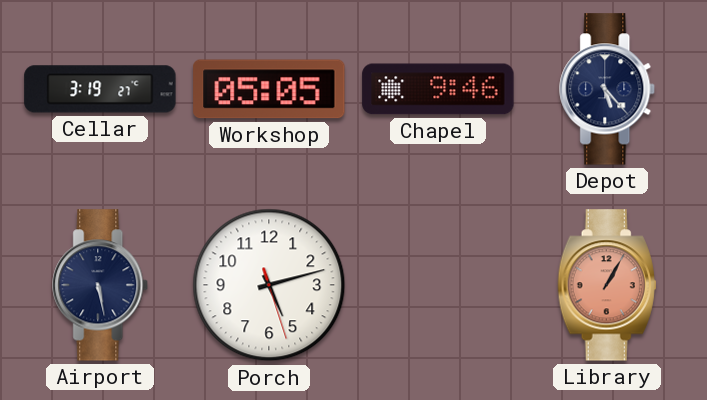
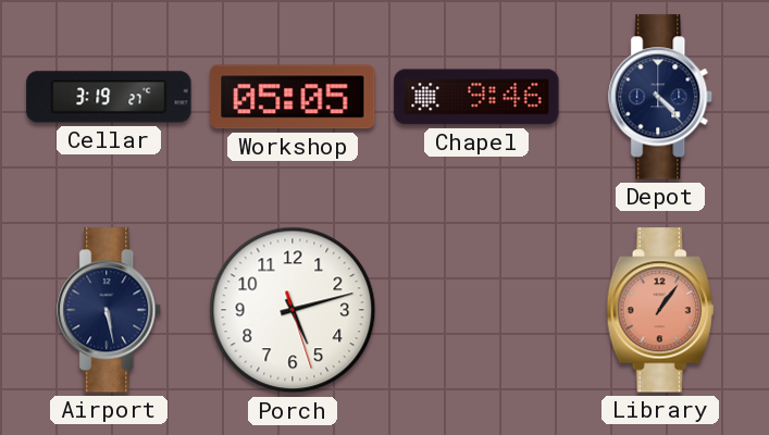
Depot: 5:23 -> 4:23 (661, 97)
Library: 1:05 -> 1:06 (660, 310)
